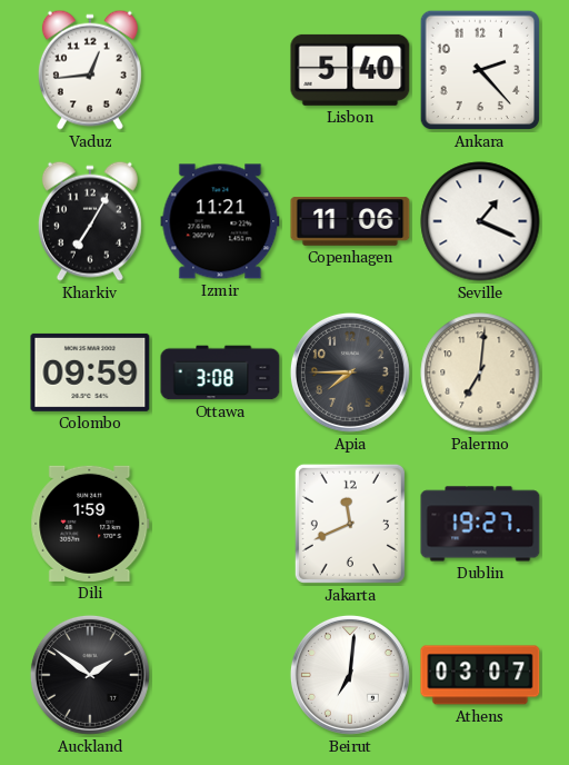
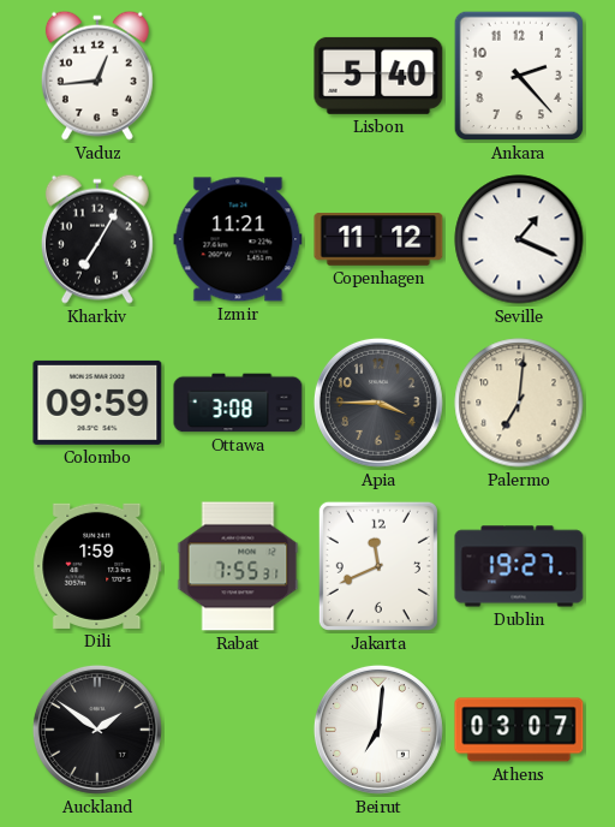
Copenhagen: 11:06 -> 11:12 (378, 239)
Apia: 7:45 -> 3:45 (378, 403)
Rabat: none -> 7:55 (238, 566)
